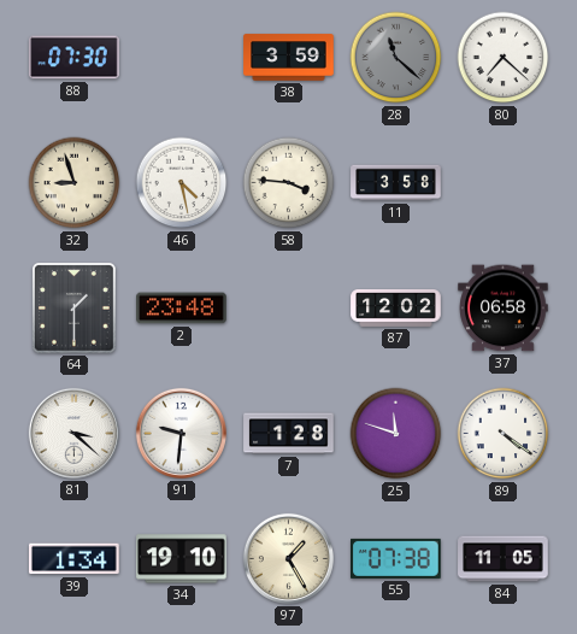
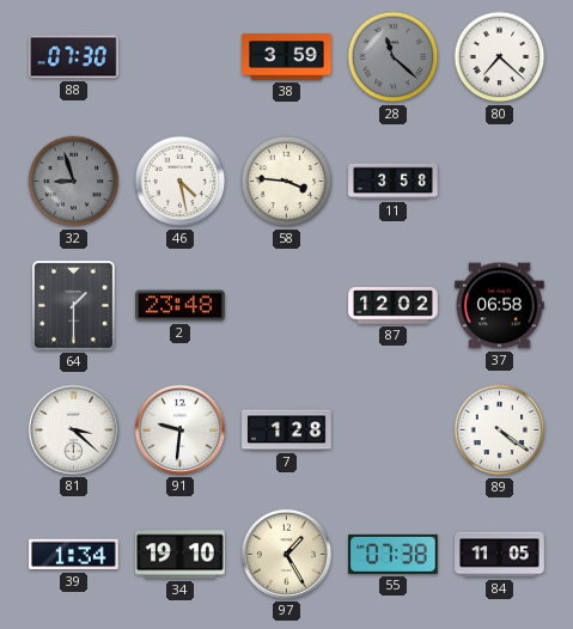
32 dial: cream -> grey (74, 182)
25: 11:48 -> none (396, 434)
